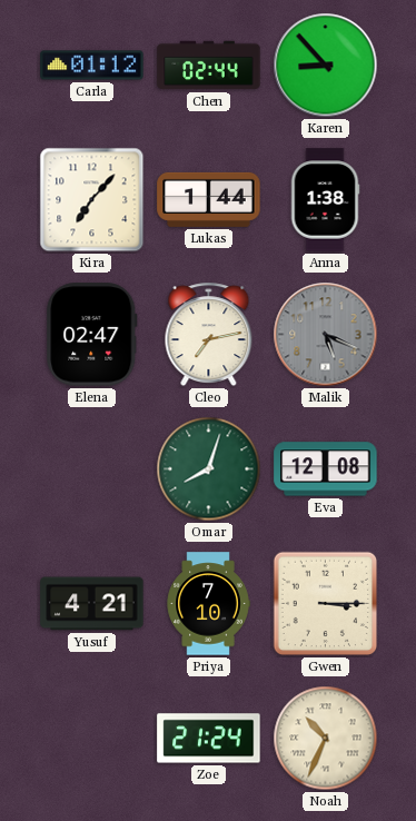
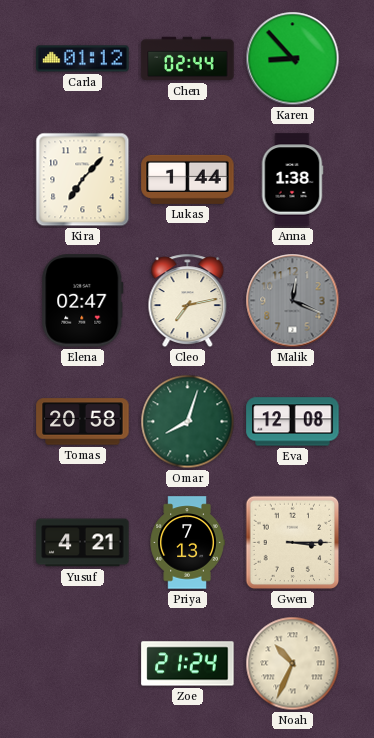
Malik: 5:19 -> 12:19 (293, 301)
Tomas: none -> 20:58 (83, 422)
Priya: 7:10 -> 7:13 (187, 543)
